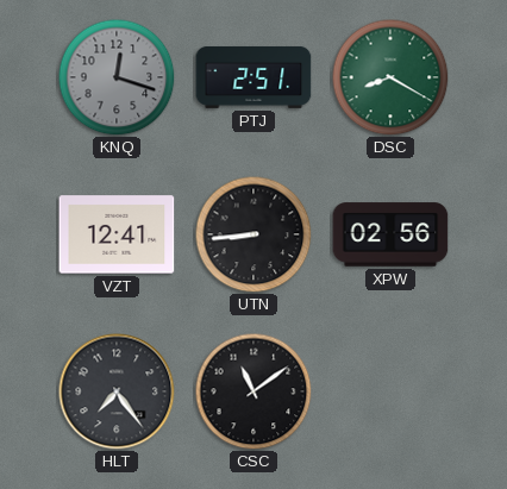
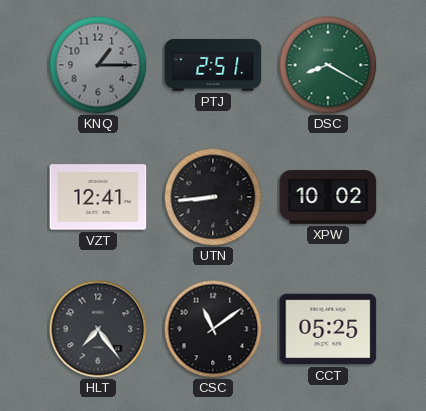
KNQ: 12:18 -> 1:15 (98, 65)
XPW: 02:56 -> 10:02 (328, 197)
CCT: none -> 05:25 (328, 329)
